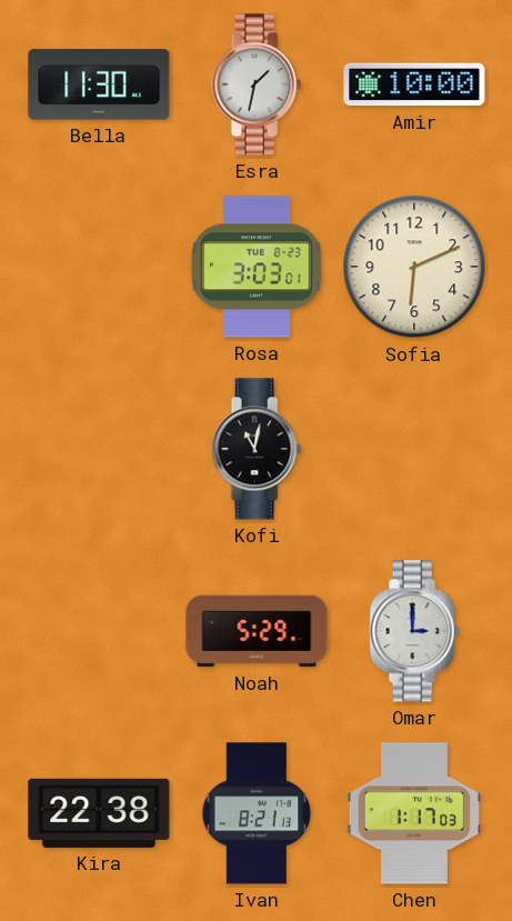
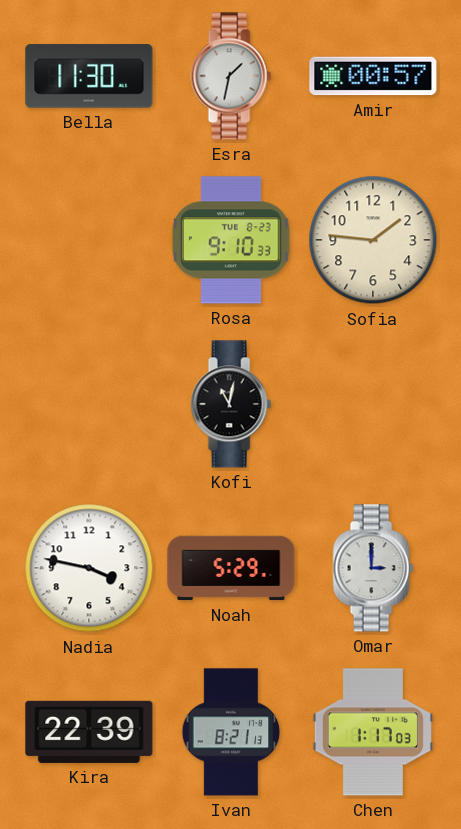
Amir: 10:00 -> 00:57 (373, 76)
Rosa: 3:03 -> 9:10 (232, 240)
Sofia: 6:11 -> 1:46 (373, 240)
Nadia: none -> 3:47 (89, 568)
Kira: 22:38 -> 22:39 (89, 732)
